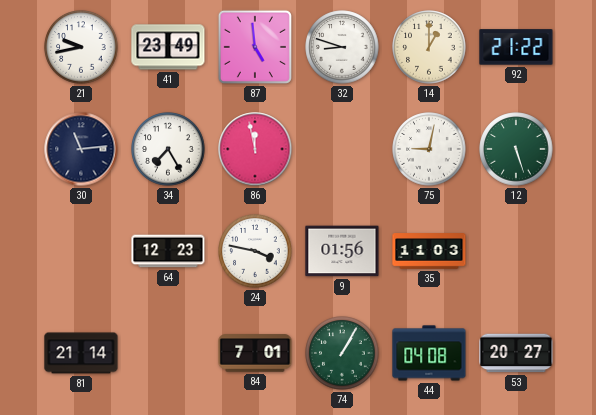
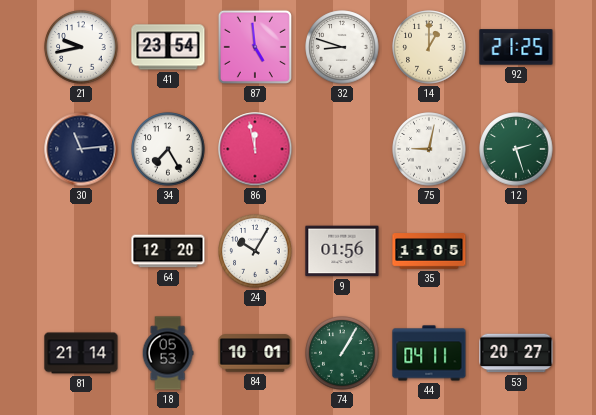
41: 23:49 -> 23:54 (168, 47)
92: 21:22 -> 21:25 (516, 47)
12: 5:27 -> 2:27 (516, 149)
64: 12:23 -> 12:20 (168, 251)
24: 3:47 -> 10:05 (255, 251)
35: 11:03 -> 11:05 (429, 251)
18: none -> 05:53 (168, 353)
84: 7:01 -> 10:01 (255, 353)
44: 04:08 -> 04:11 (429, 353)
